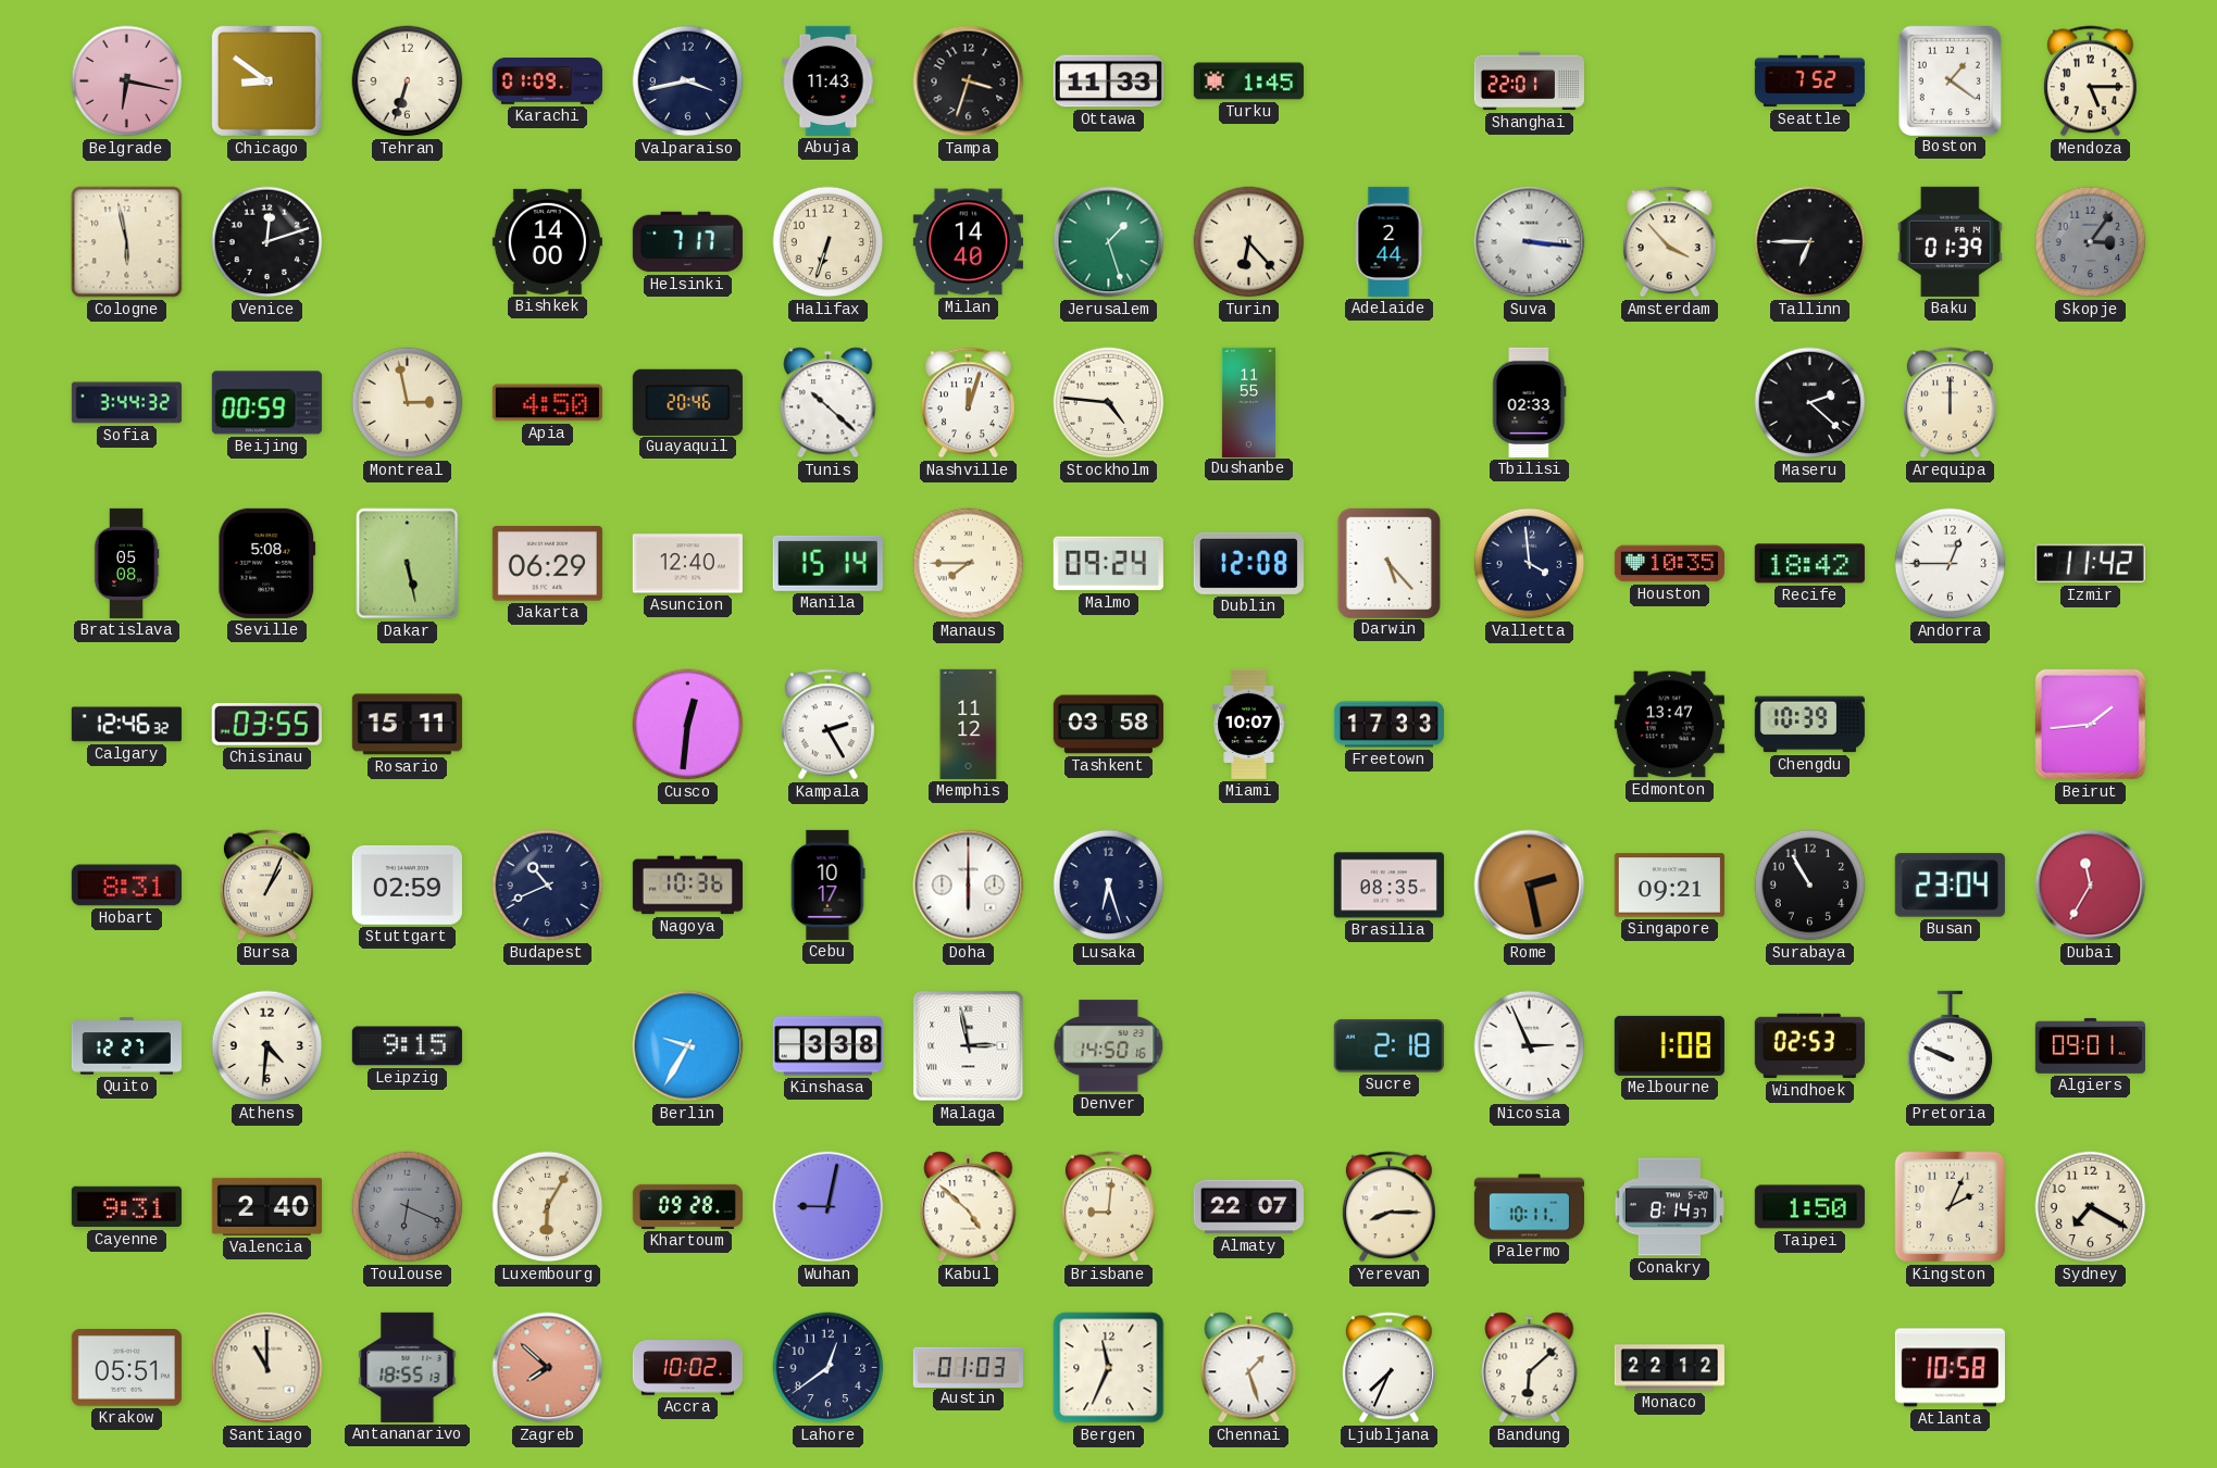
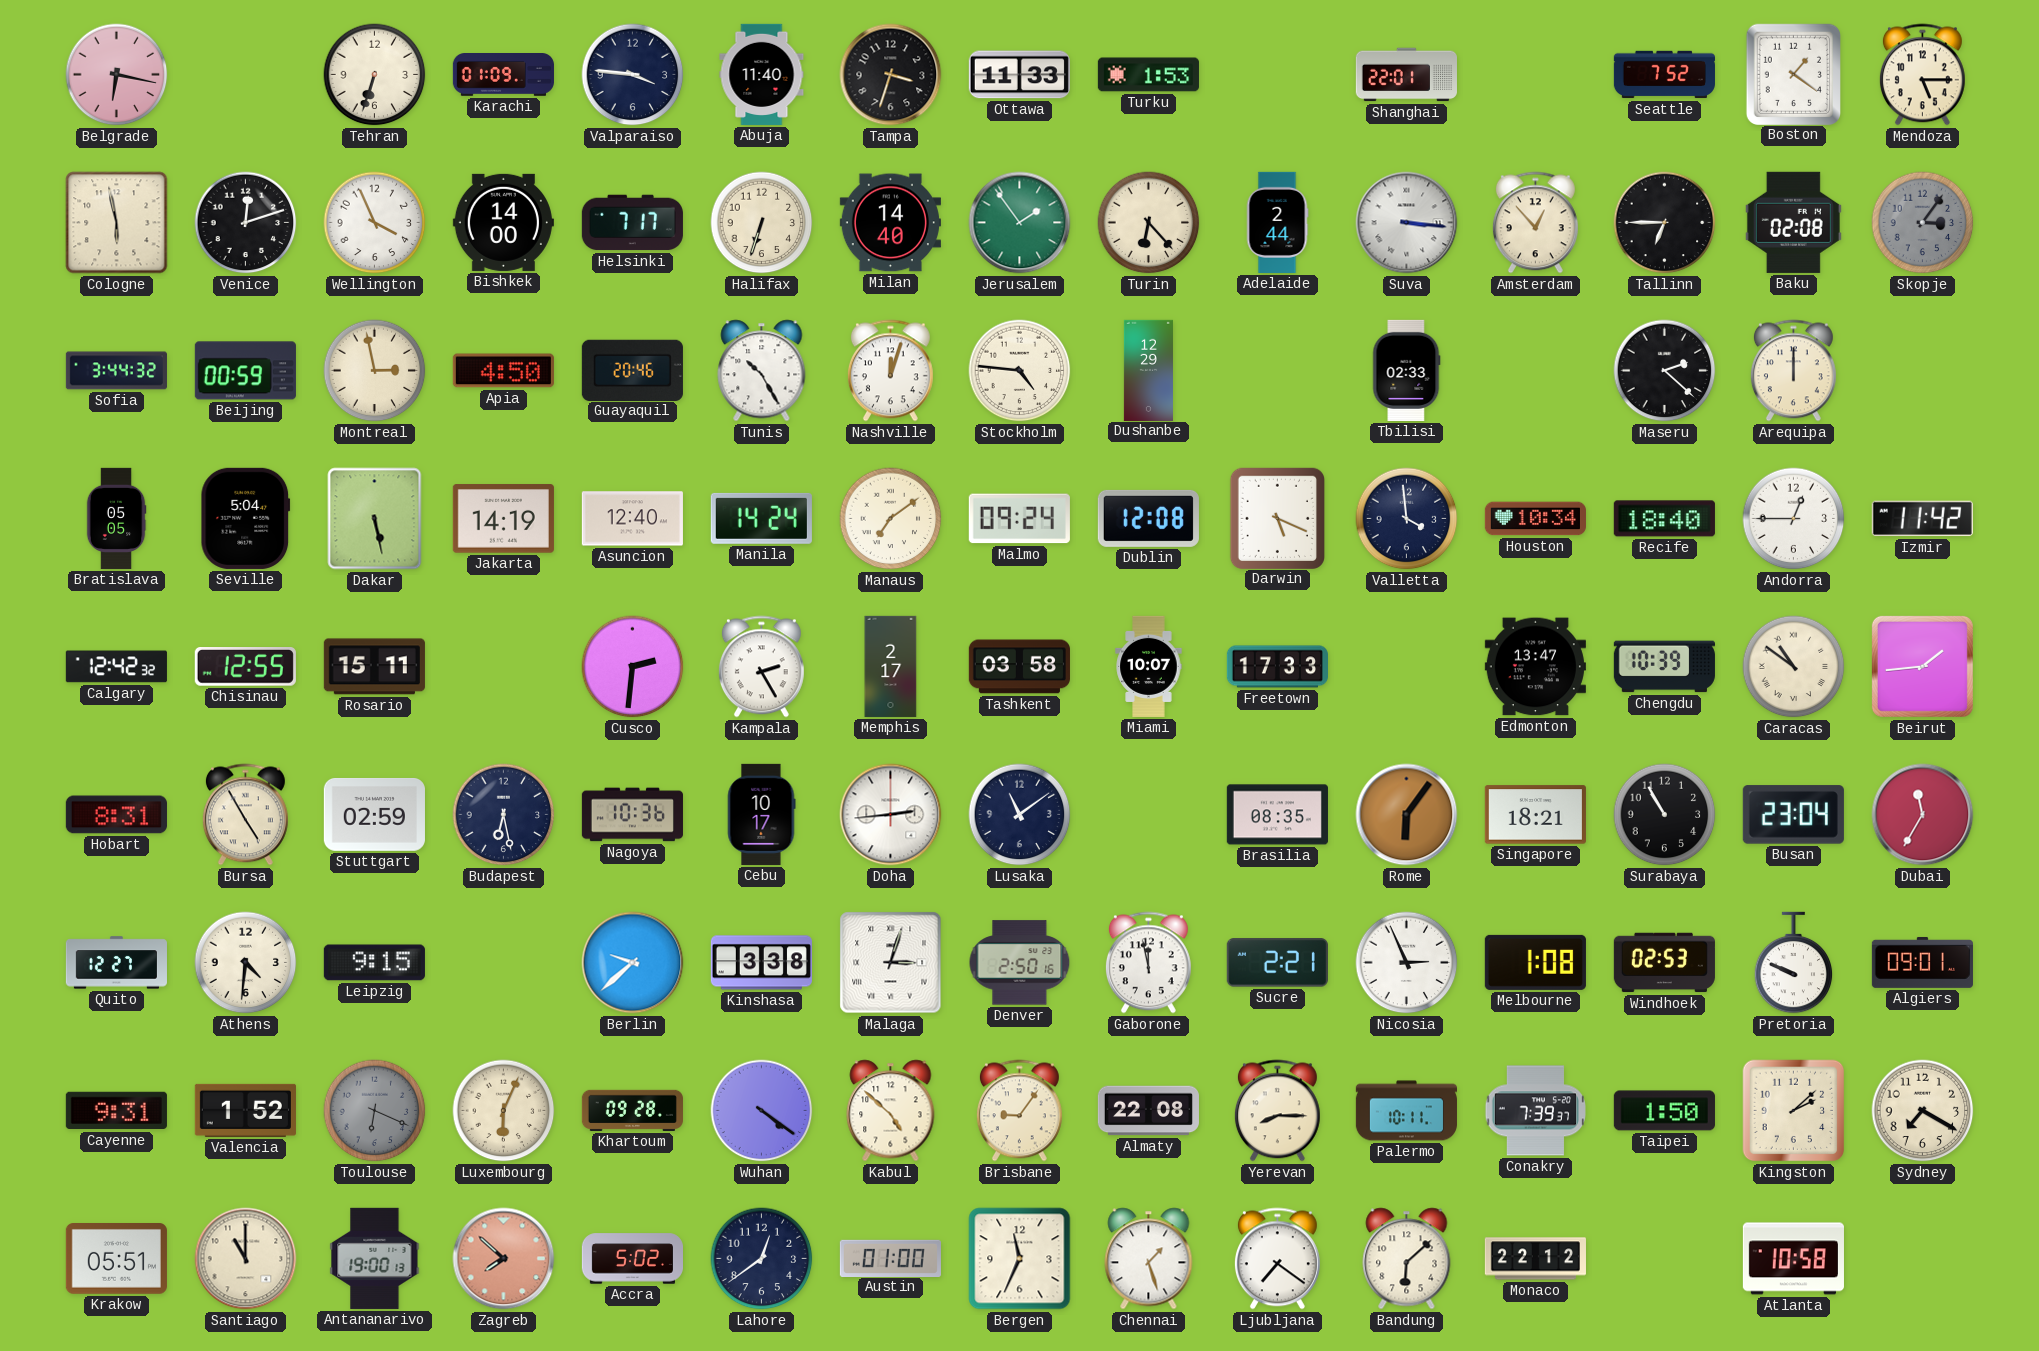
Chicago: 8:51 -> none (266, 80)
Valparaiso: 3:43 -> 3:46 (633, 75)
Abuja: 11:43 -> 11:40 (762, 74)
Turku: 1:45 -> 1:53 (1148, 75)
Wellington: none -> 3:56 (375, 223)
Jerusalem: 1:27 -> 1:54 (1020, 223)
Amsterdam: 3:53 -> 12:53 (1535, 223)
Baku: 01:39 -> 02:08 (1793, 222)
Tunis: 10:22 -> 10:25 (762, 371)
Dushanbe: 11:55 -> 12:29 (1148, 370)
Bratislava: 05:08 -> 05:05 (116, 518)
Seville: 5:08 -> 5:04 (246, 518)
Jakarta: 06:29 -> 14:19 (503, 519)
Manila: 15:14 -> 14:24 (761, 518)
Manaus: 7:45 -> 7:09 (891, 519)
Darwin: 5:23 -> 5:19 (1277, 518)
Houston: 10:35 -> 10:34 (1535, 519)
Recife: 18:42 -> 18:40 (1664, 519)
Calgary: 12:46 -> 12:42 (116, 667)
Chisinau: 03:55 -> 12:55 (245, 667)
Cusco: 12:31 -> 2:31 (633, 667)
Memphis: 11:12 -> 2:17 (891, 666)
Caracas: none -> 10:51 (1794, 667)
Bursa: 1:04 -> 4:55 (245, 815)
Budapest: 10:41 -> 6:28 (504, 815)
Doha: 6:00 -> 2:44 (891, 815)
Lusaka: 6:27 -> 11:09 (1020, 815)
Rome: 2:28 -> 6:06 (1407, 815)
Singapore: 09:21 -> 18:21 (1535, 815)
Berlin: 9:35 -> 9:38 (633, 963)
Malaga: 2:58 -> 3:03 (891, 963)
Denver: 14:50 -> 2:50 (1020, 963)
Gaborone: none -> 11:58 (1148, 963)
Sucre: 2:18 -> 2:21 (1277, 963)
Valencia: 2:40 -> 1:52 (245, 1110)
Luxembourg: 6:05 -> 6:04 (504, 1111)
Wuhan: 9:02 -> 4:21 (762, 1111)
Brisbane: 9:01 -> 9:06 (1019, 1111)
Almaty: 22:07 -> 22:08 (1148, 1111)
Conakry: 8:14 -> 7:39 (1535, 1111)
Kingston: 2:04 -> 2:08 (1794, 1111)
Antananarivo: 18:55 -> 19:00 (375, 1258)
Accra: 10:02 -> 5:02 (632, 1259)
Austin: 01:03 -> 01:00 (890, 1258)
Ljubljana: 7:34 -> 7:21 (1277, 1259)
